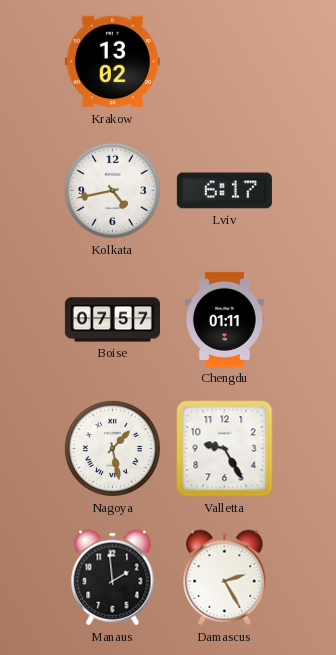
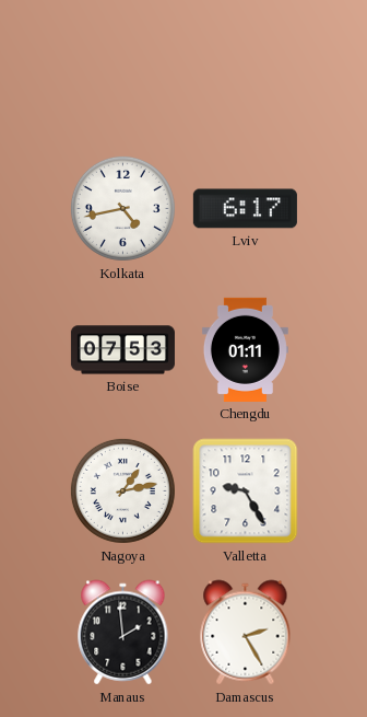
Krakow: 13:02 -> none (112, 62)
Boise: 07:57 -> 07:53 (122, 350)
Nagoya: 1:28 -> 1:13 (122, 490)
